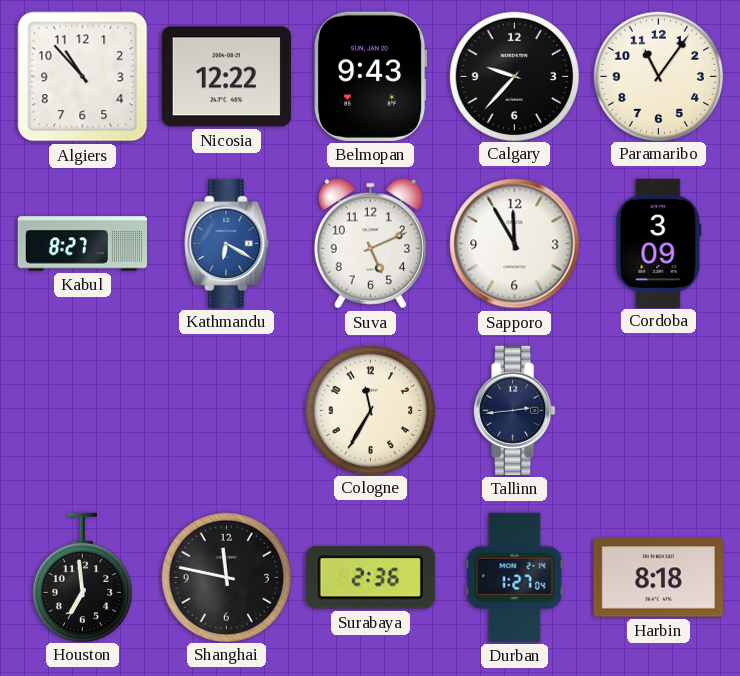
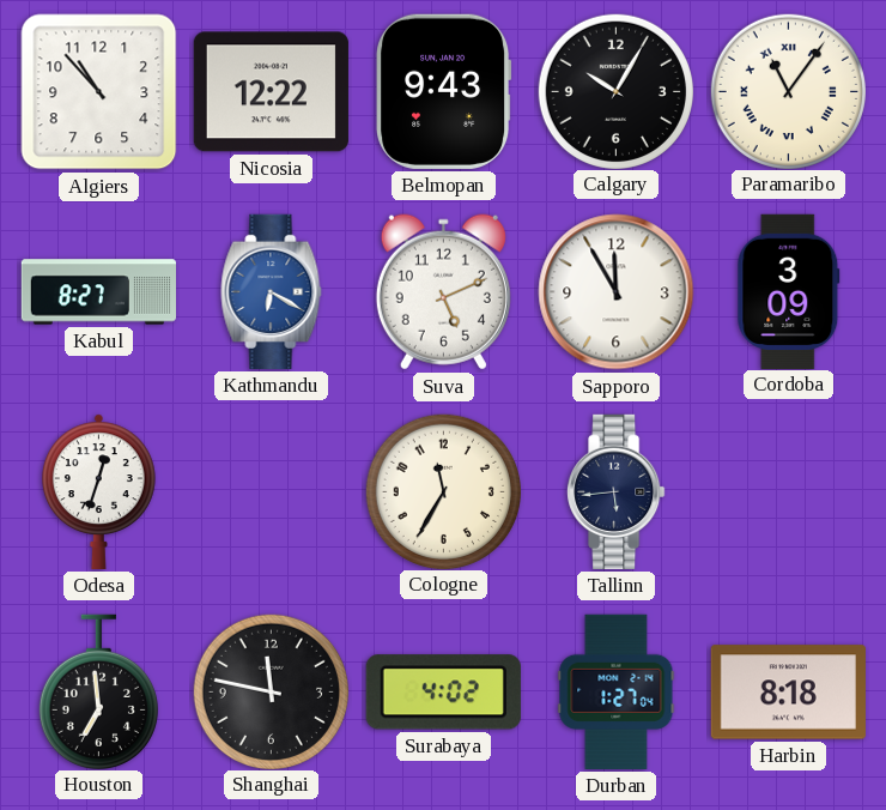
Calgary: 9:37 -> 10:05 (615, 91)
Paramaribo numerals: Arabic -> Roman (788, 91)
Odesa: none -> 12:33 (98, 491)
Tallinn: 2:44 -> 5:44 (617, 491)
Surabaya: 2:36 -> 4:02 (443, 693)
